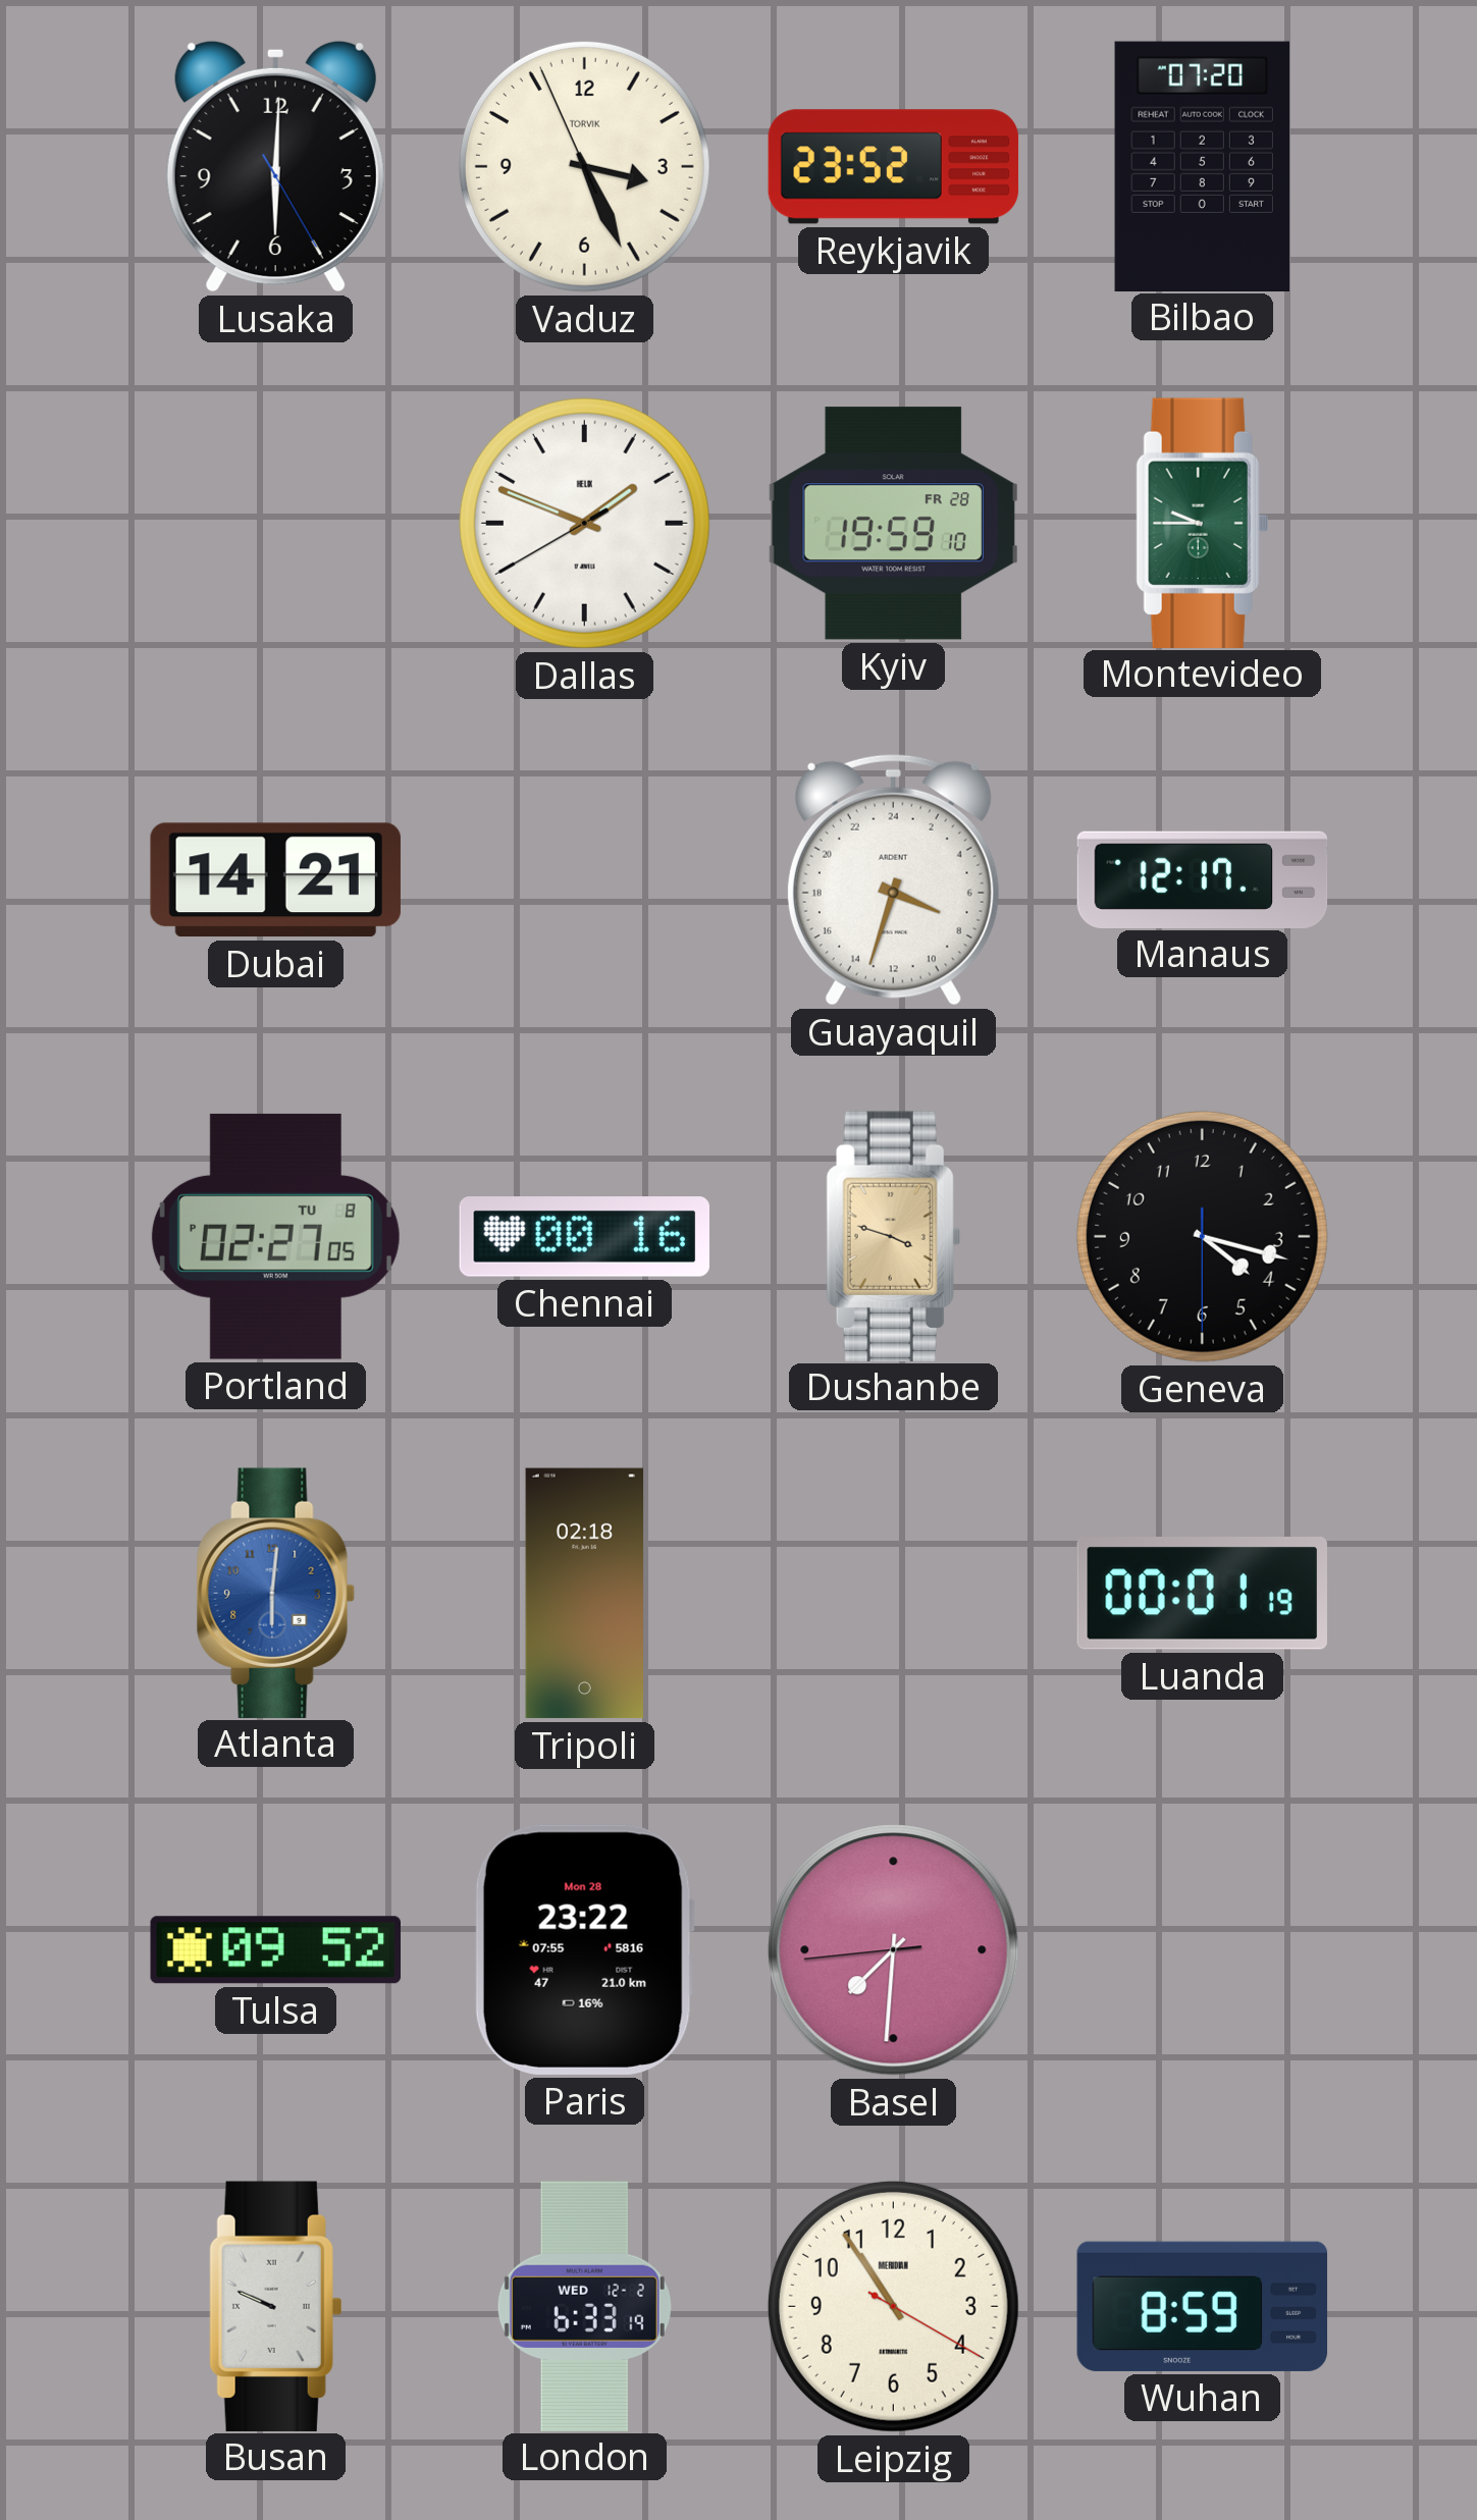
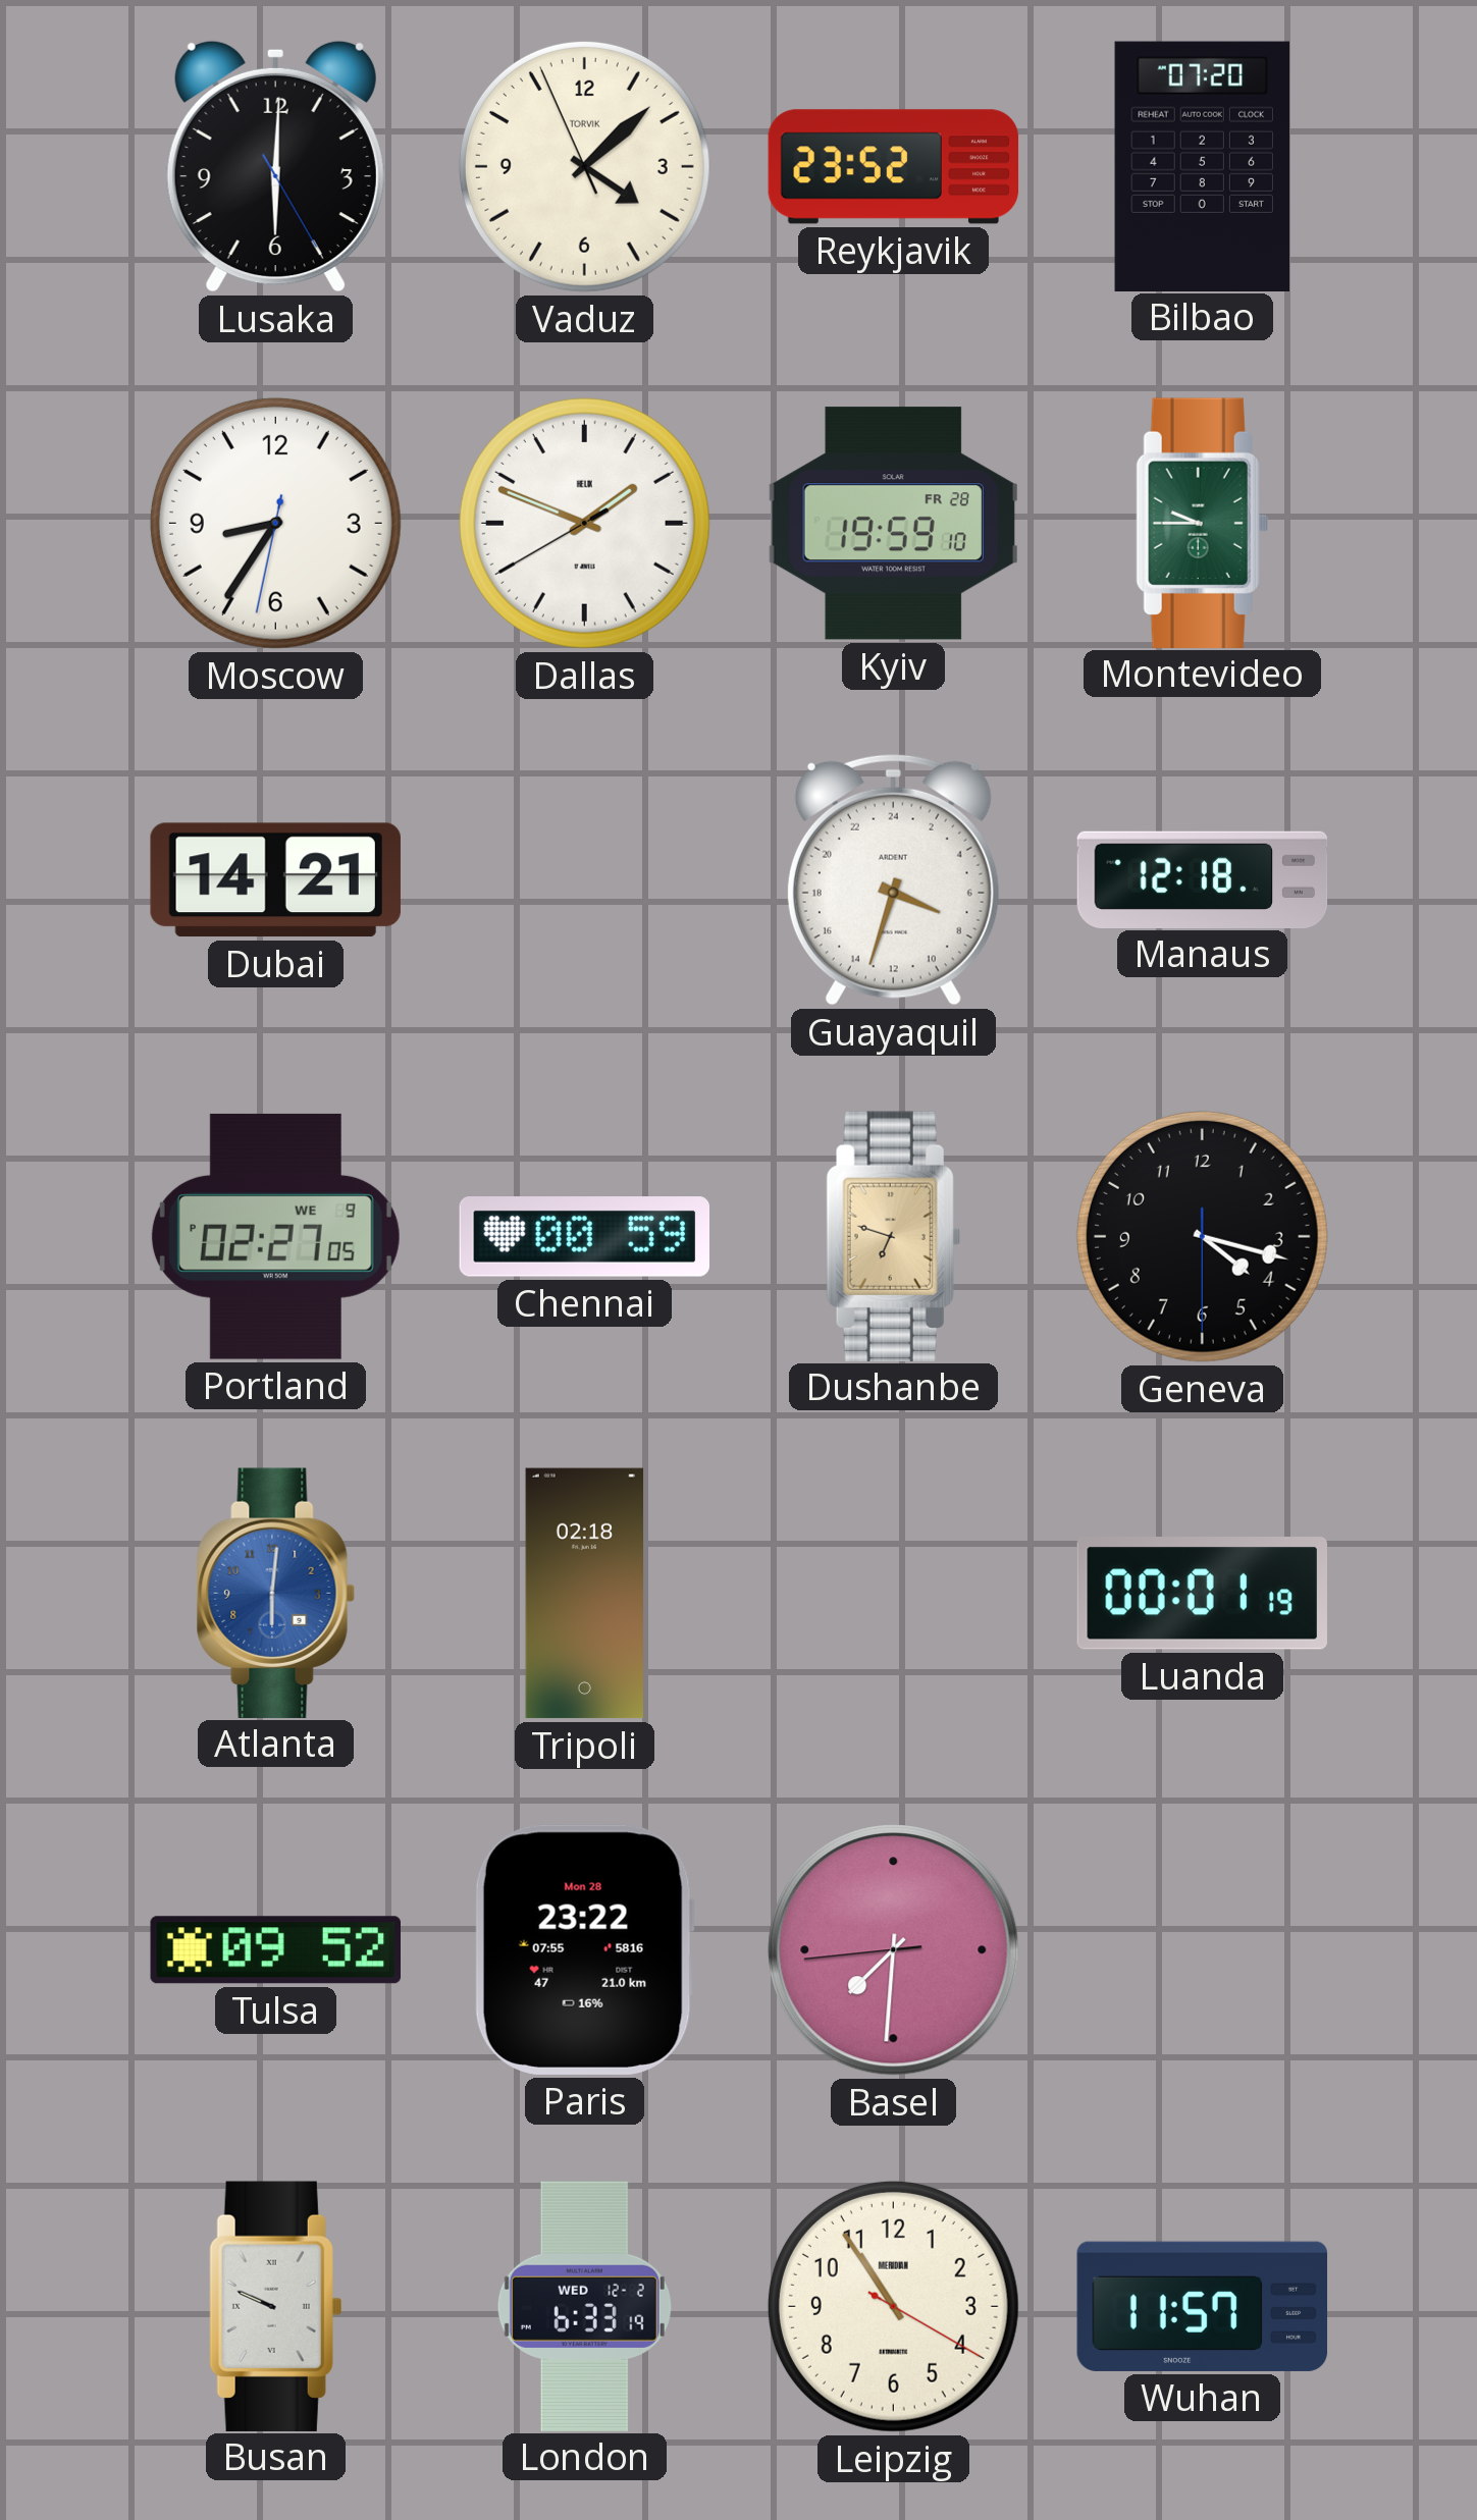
Vaduz: 3:25 -> 4:07 (584, 166)
Moscow: none -> 8:35 (275, 523)
Manaus: 12:17 -> 12:18 (1203, 879)
Portland date: TU 8 -> WE 9 (275, 1236)
Chennai: 00:16 -> 00:59 (584, 1237)
Dushanbe: 3:48 -> 6:48 (893, 1236)
Wuhan: 8:59 -> 11:57 (1203, 2306)
